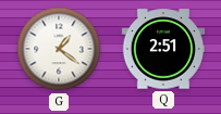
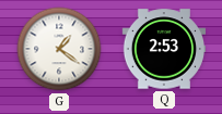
Q: 2:51 -> 2:53 (163, 49)
